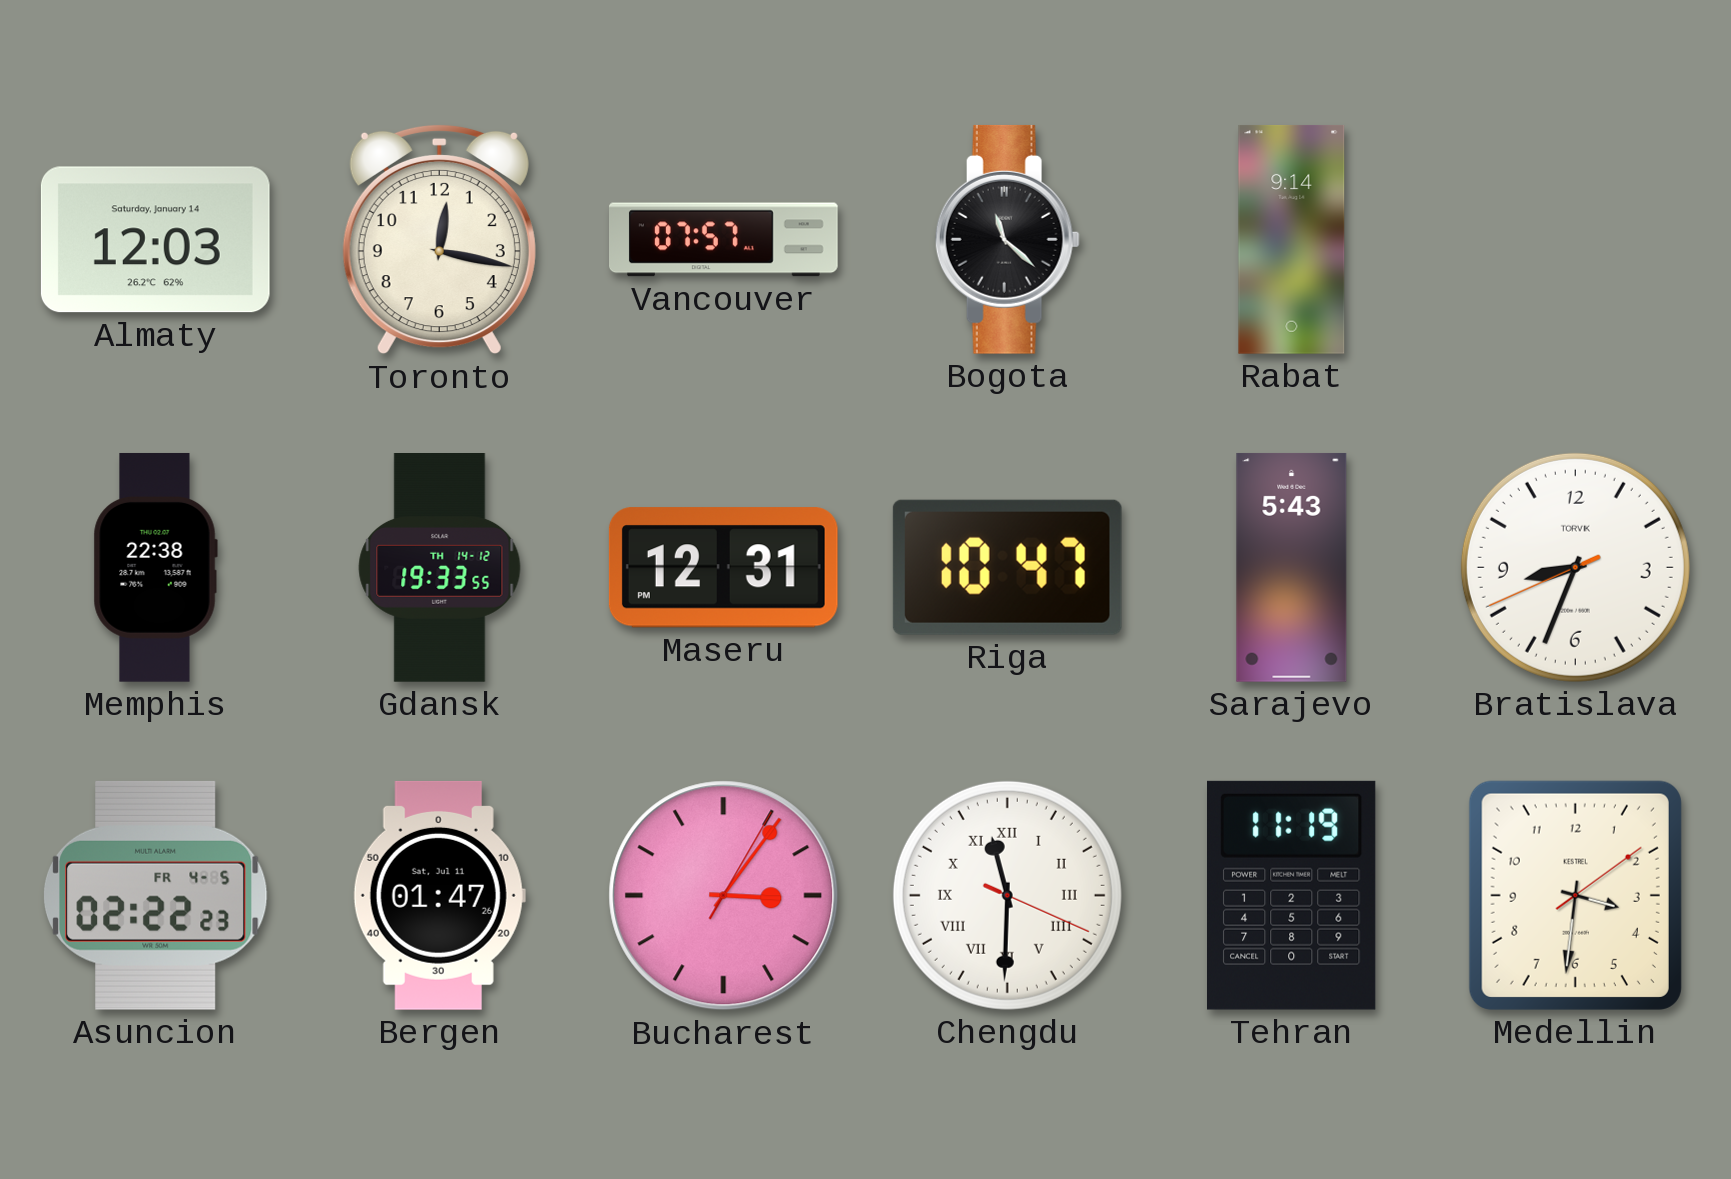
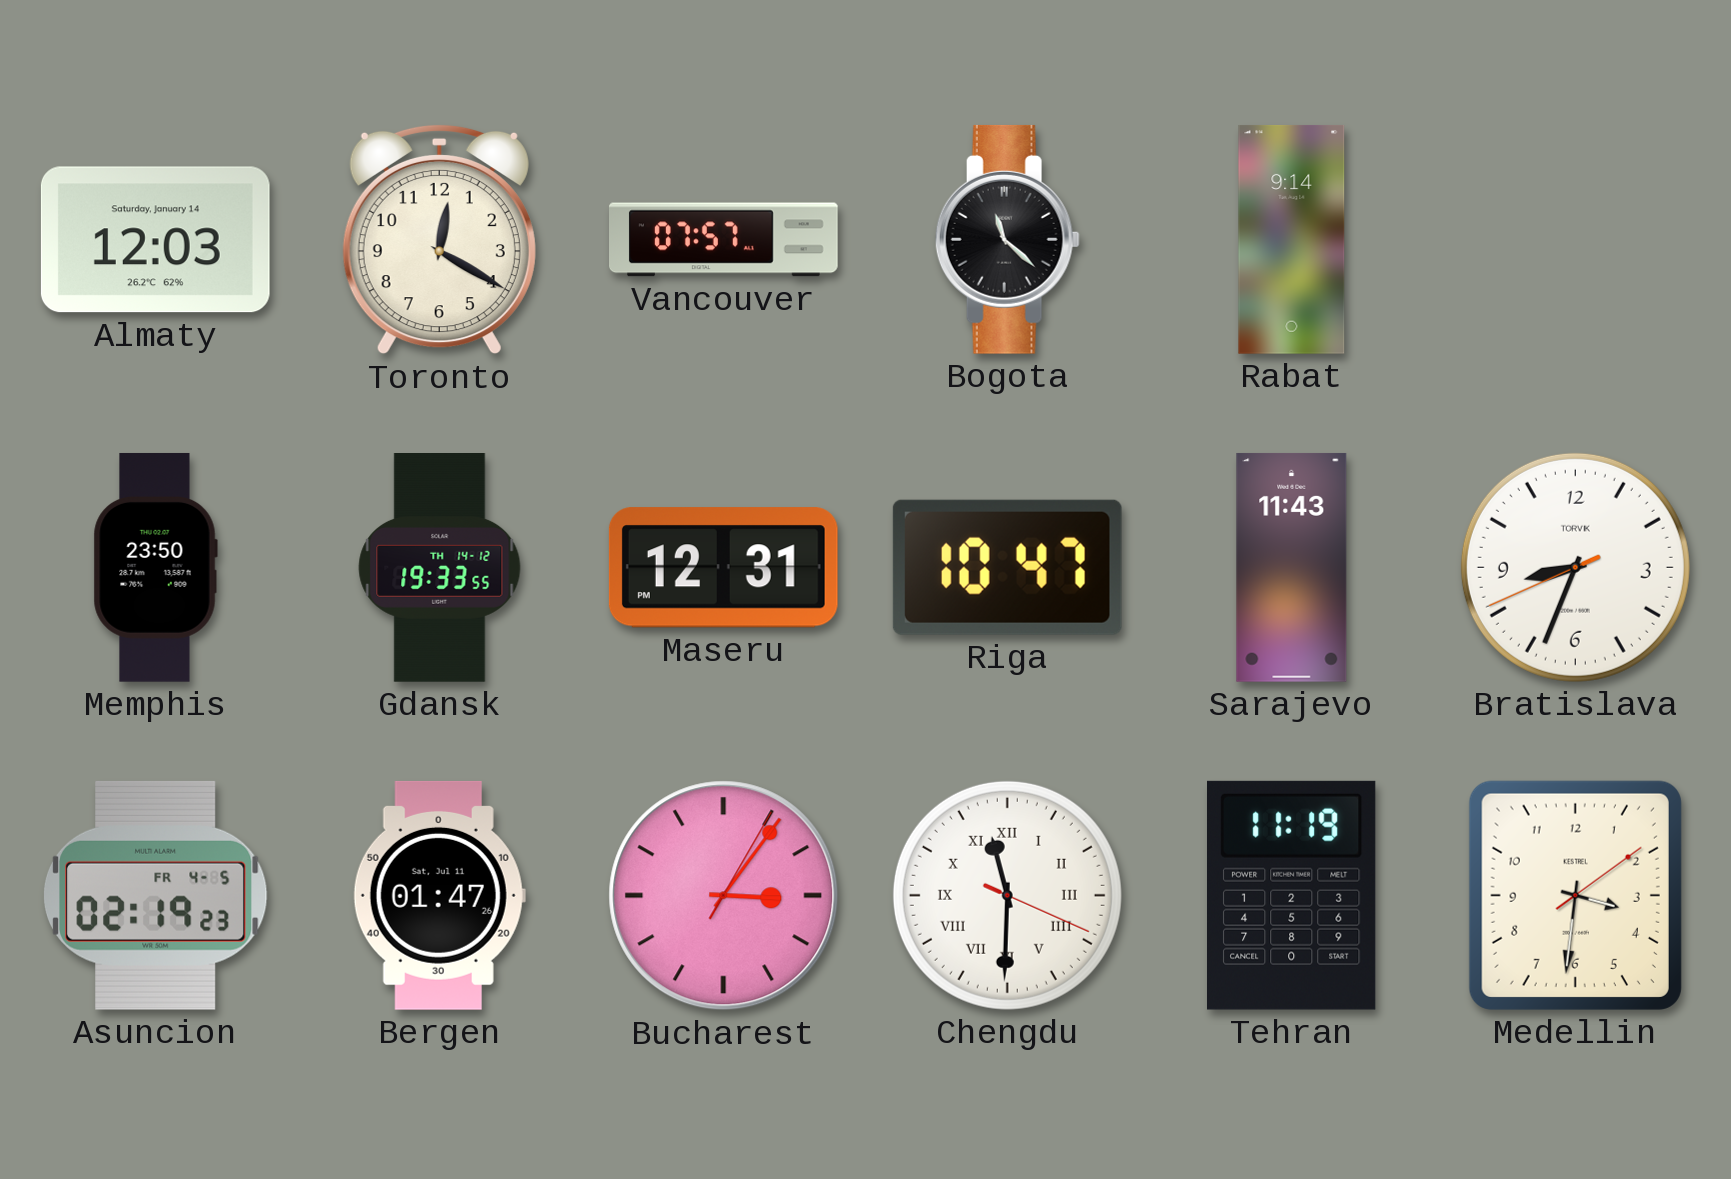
Toronto: 12:17 -> 12:20 (439, 239)
Memphis: 22:38 -> 23:50 (155, 567)
Sarajevo: 5:43 -> 11:43 (1292, 567)
Asuncion: 02:22 -> 02:19 (156, 895)
